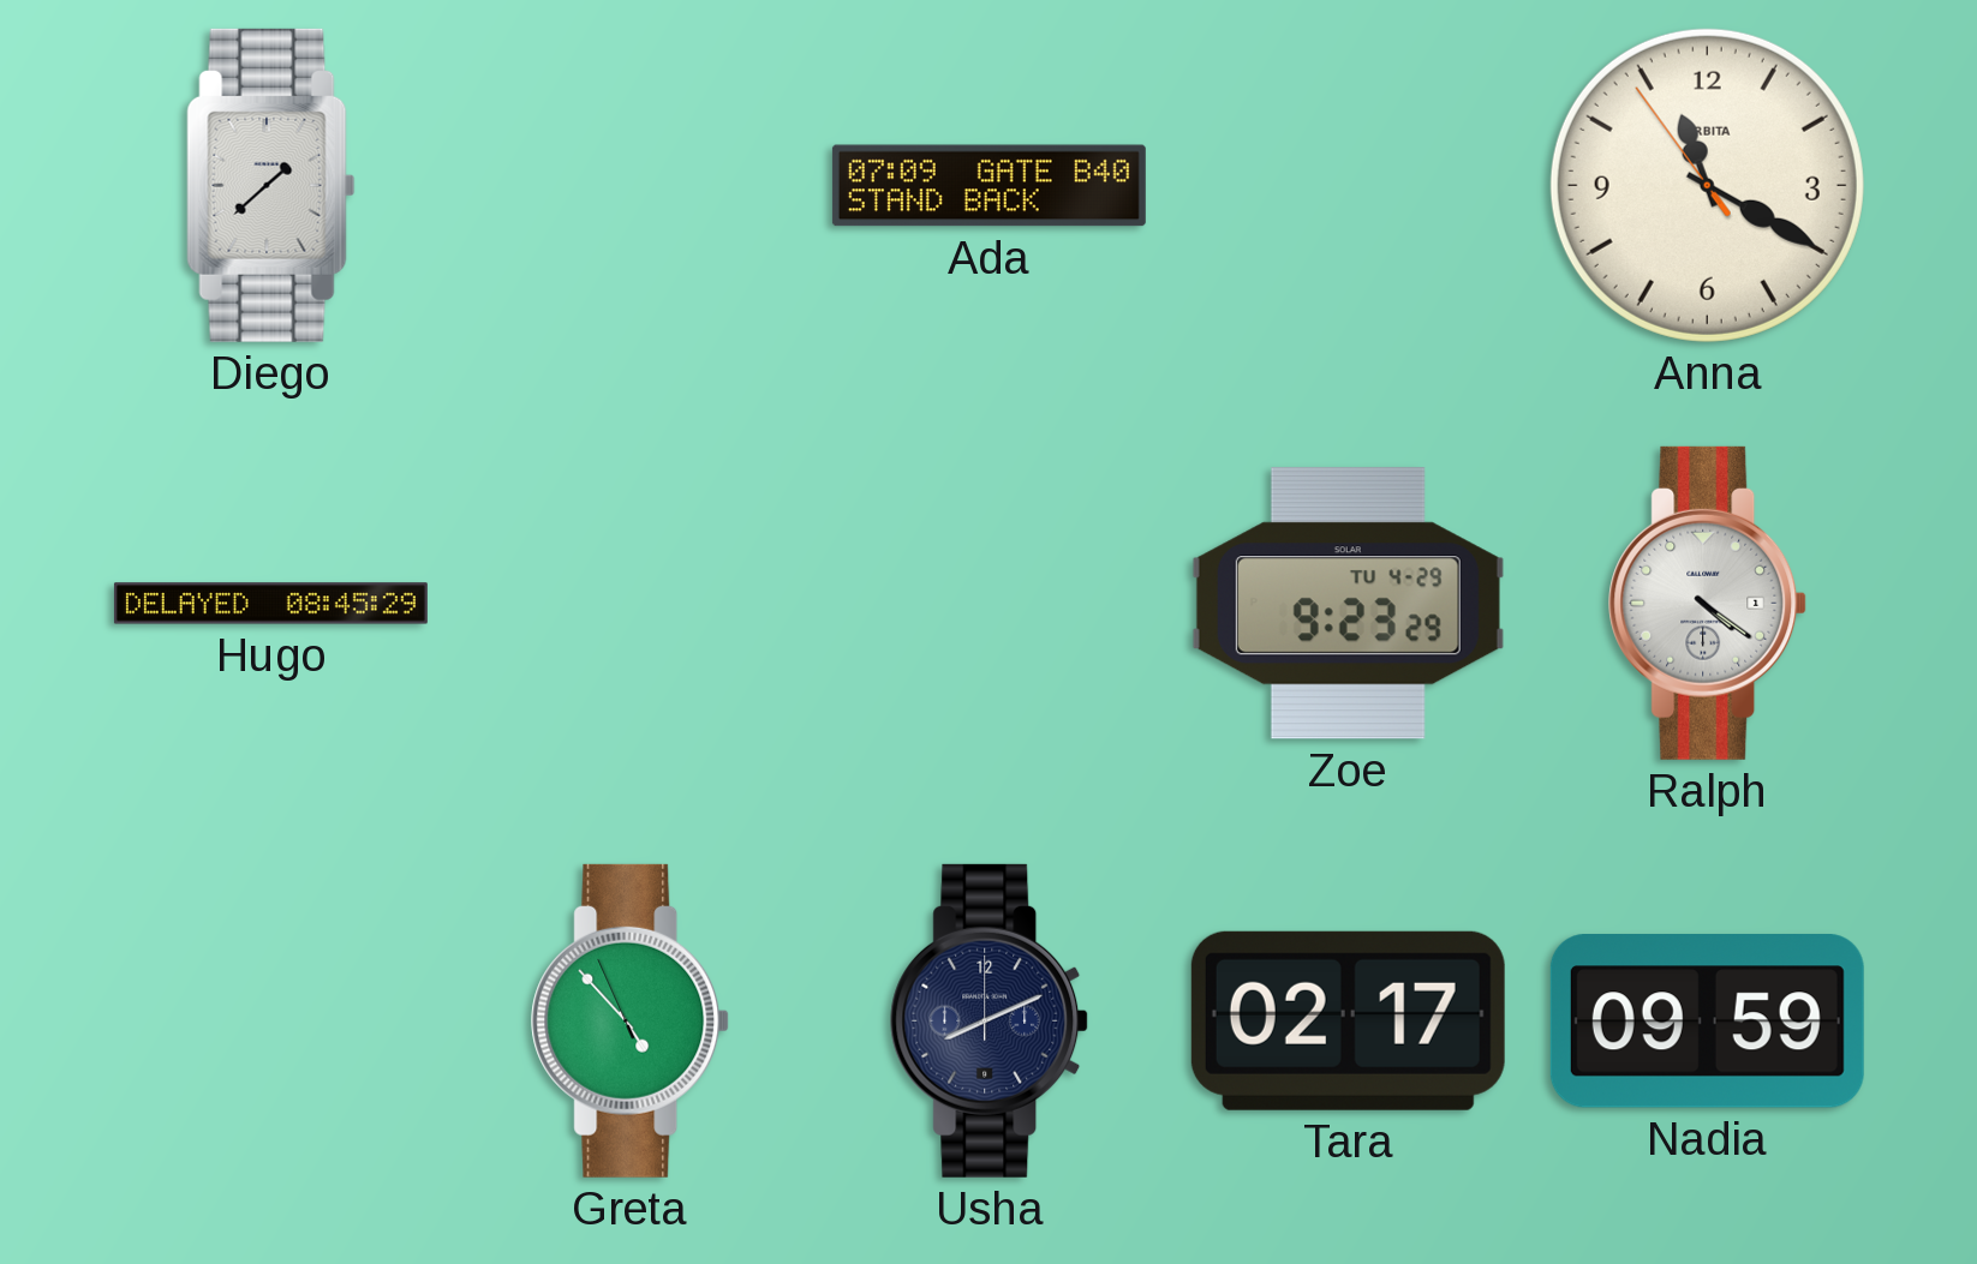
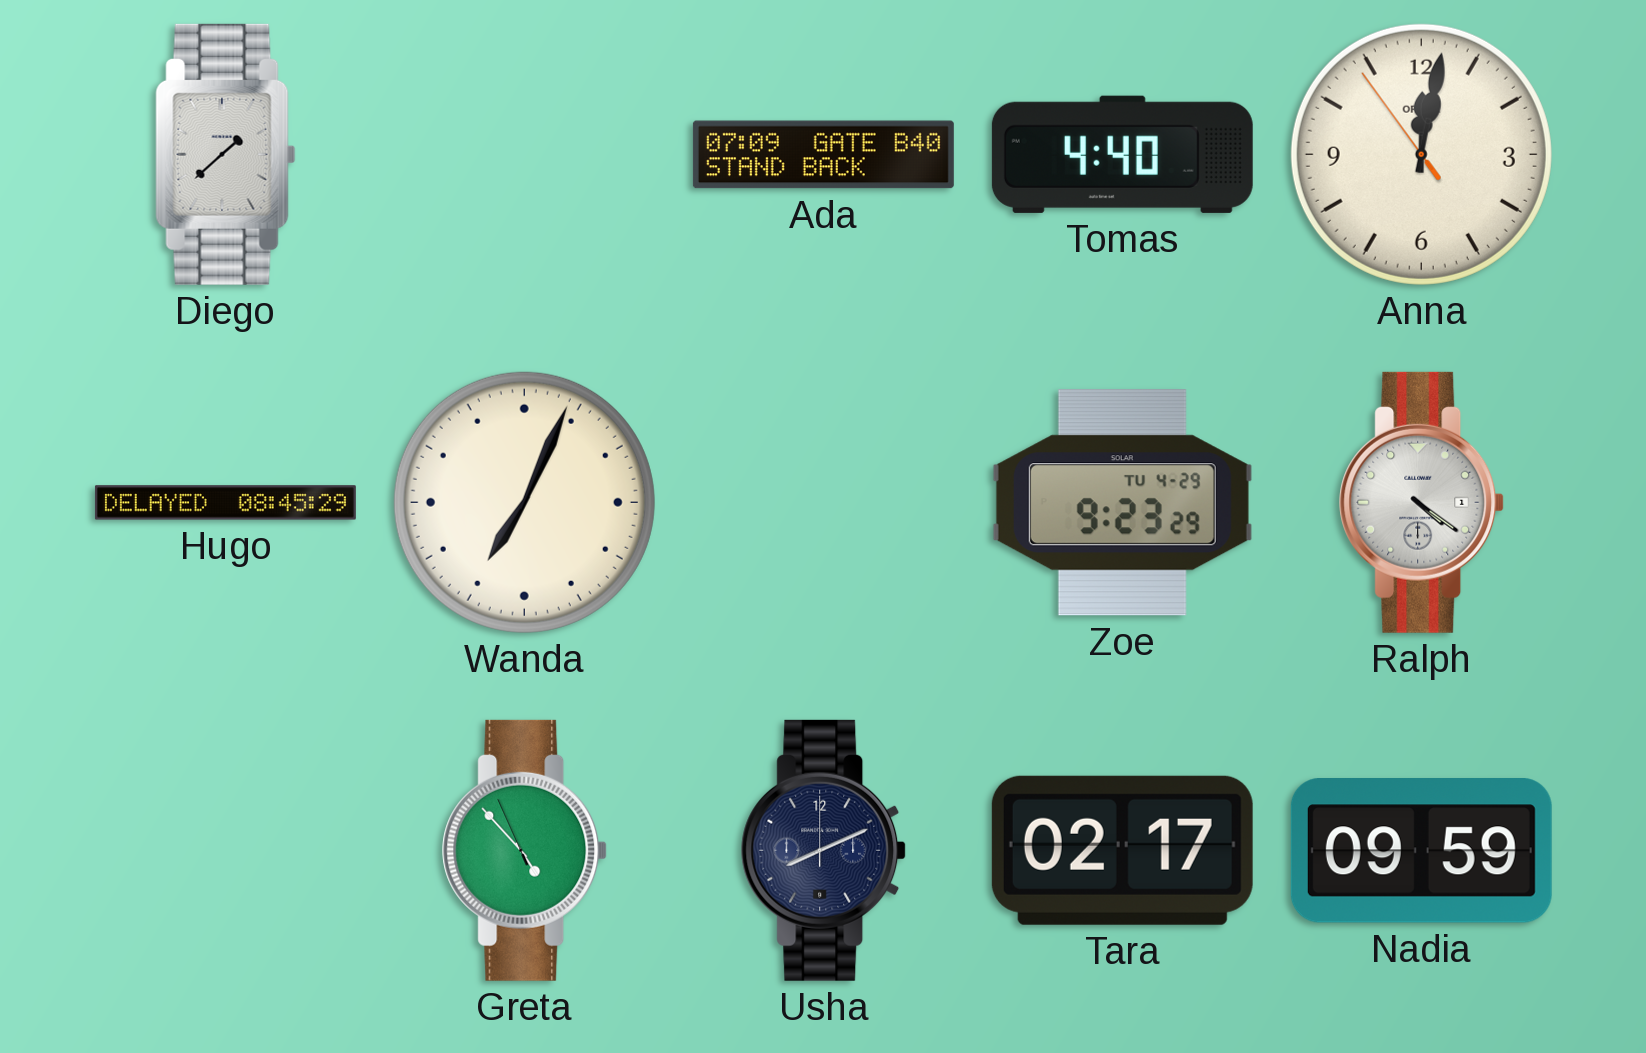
Tomas: none -> 4:40 (1122, 154)
Anna: 11:19 -> 12:01 (1421, 154)
Wanda: none -> 7:04 (524, 502)
